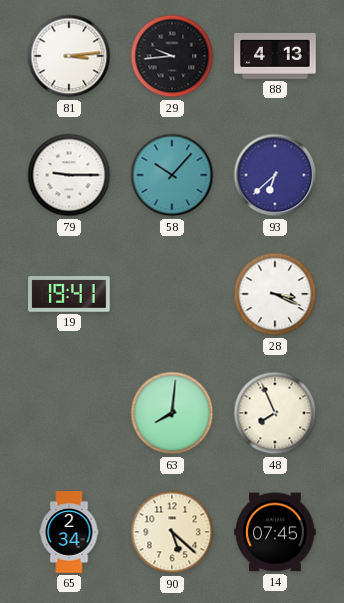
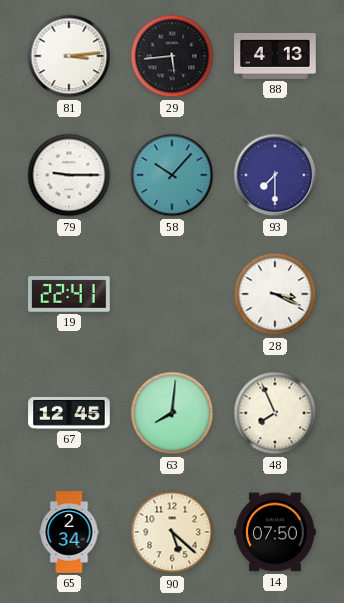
29: 9:44 -> 5:44 (172, 56)
93: 6:38 -> 7:30 (275, 175)
19: 19:41 -> 22:41 (69, 294)
67: none -> 12:45 (69, 413)
14: 07:45 -> 07:50 (275, 532)
